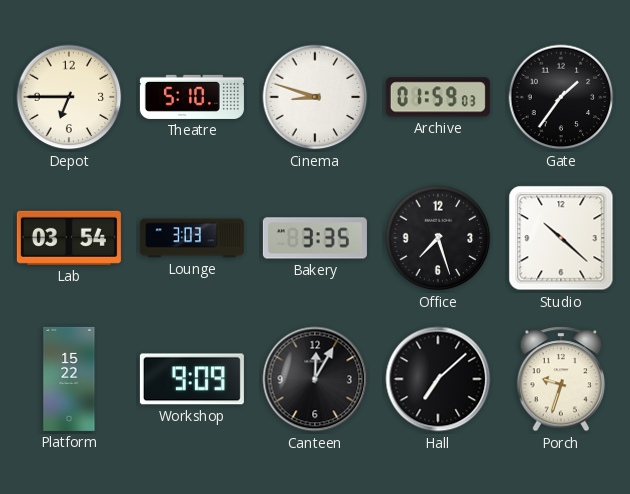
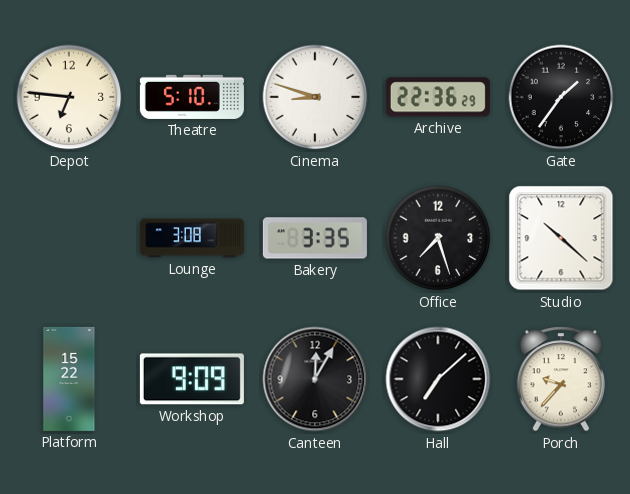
Depot: 6:45 -> 6:46 (69, 97)
Archive: 01:59 -> 22:36 (438, 97)
Lab: 03:54 -> none (69, 238)
Lounge: 3:03 -> 3:08 (192, 238)
Porch: 9:33 -> 9:37 (561, 379)
